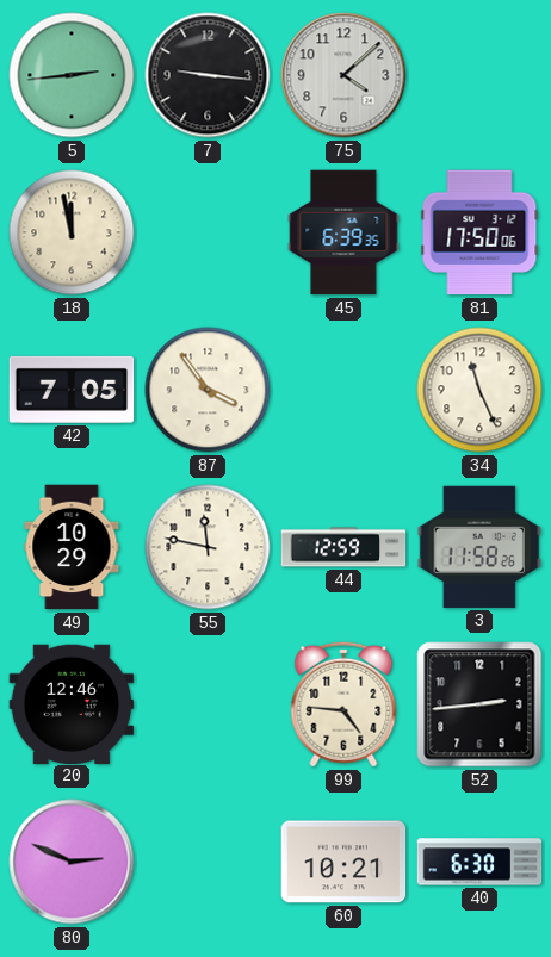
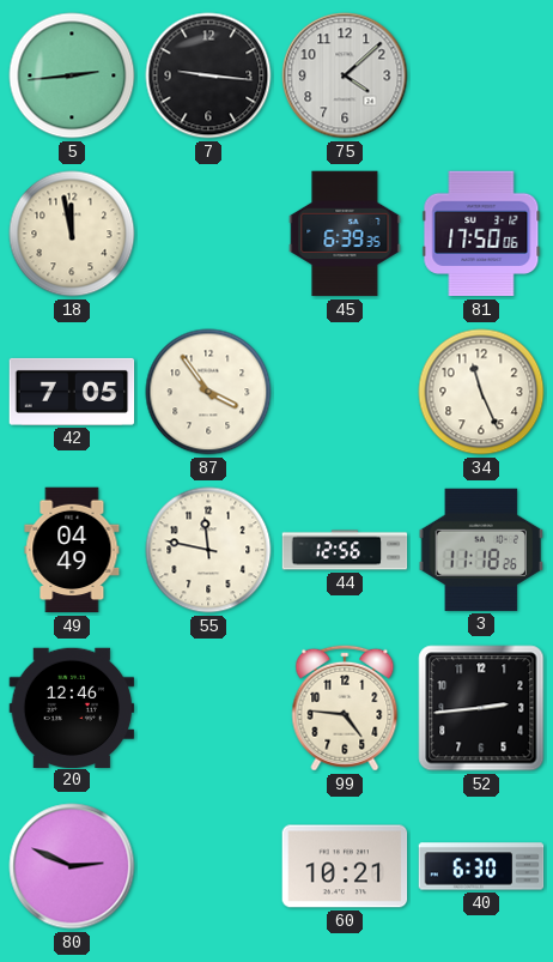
49: 10:29 -> 04:49 (72, 550)
44: 12:59 -> 12:56 (345, 550)
3: 11:58 -> 11:18 (481, 550)
